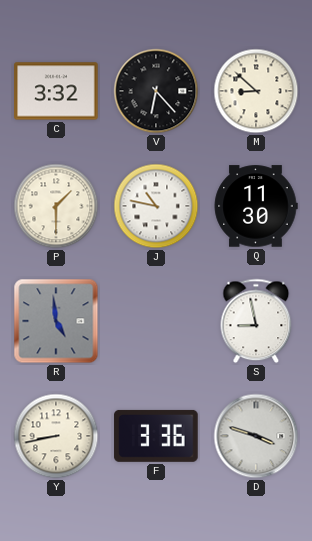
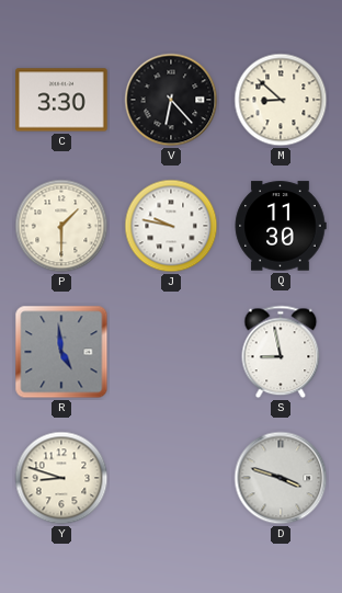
C: 3:32 -> 3:30 (61, 100)
J: 10:47 -> 9:47 (171, 226)
Y: 8:43 -> 8:48 (61, 478)
F: 3:36 -> none (156, 436)
